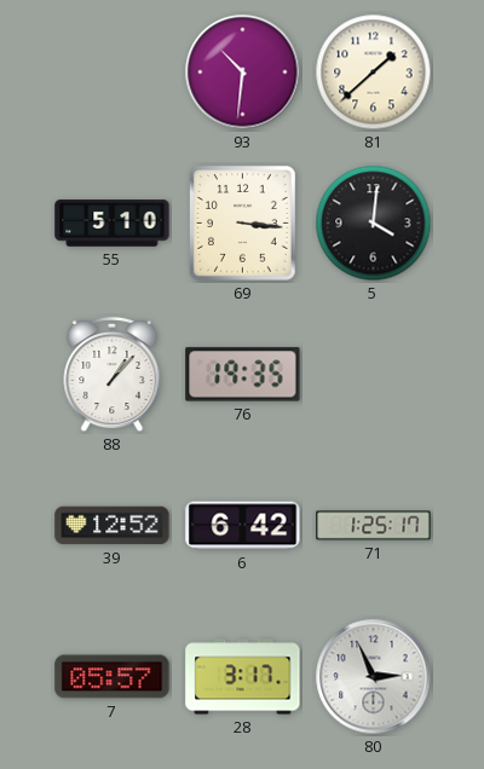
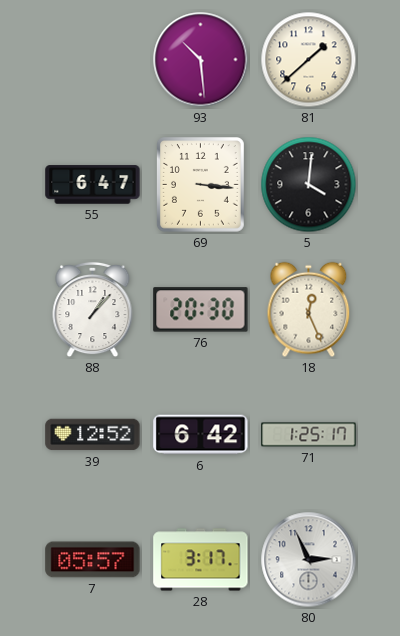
93: 10:31 -> 10:29 (201, 60)
55: 5:10 -> 6:47 (93, 185)
76: 19:35 -> 20:30 (201, 310)
18: none -> 12:26 (309, 310)
